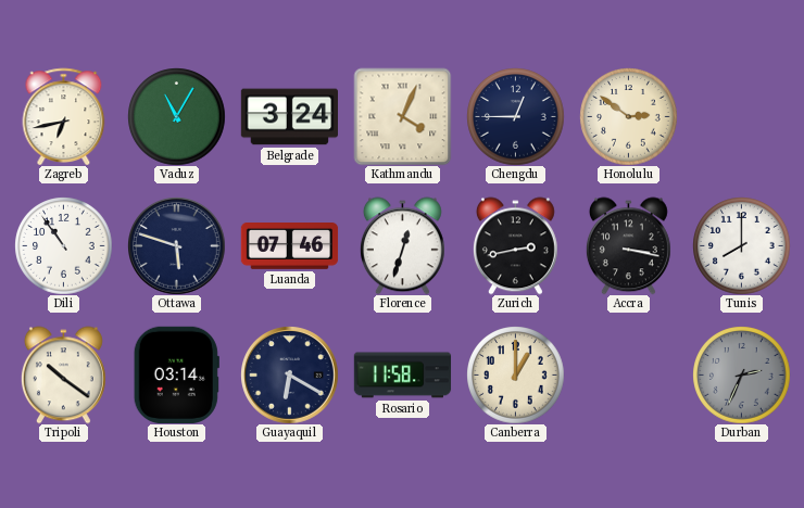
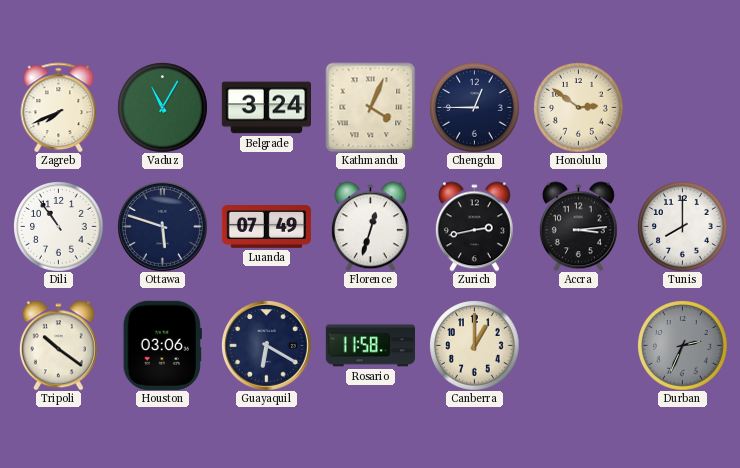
Zagreb: 6:43 -> 7:41 (59, 107)
Luanda: 07:46 -> 07:49 (266, 227)
Accra: 3:17 -> 3:14 (578, 226)
Houston: 03:14 -> 03:06 (162, 345)
